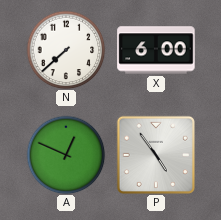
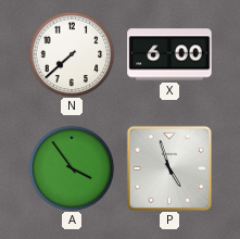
A: 12:49 -> 3:54 (72, 168)
P: 4:54 -> 4:57 (169, 168)
